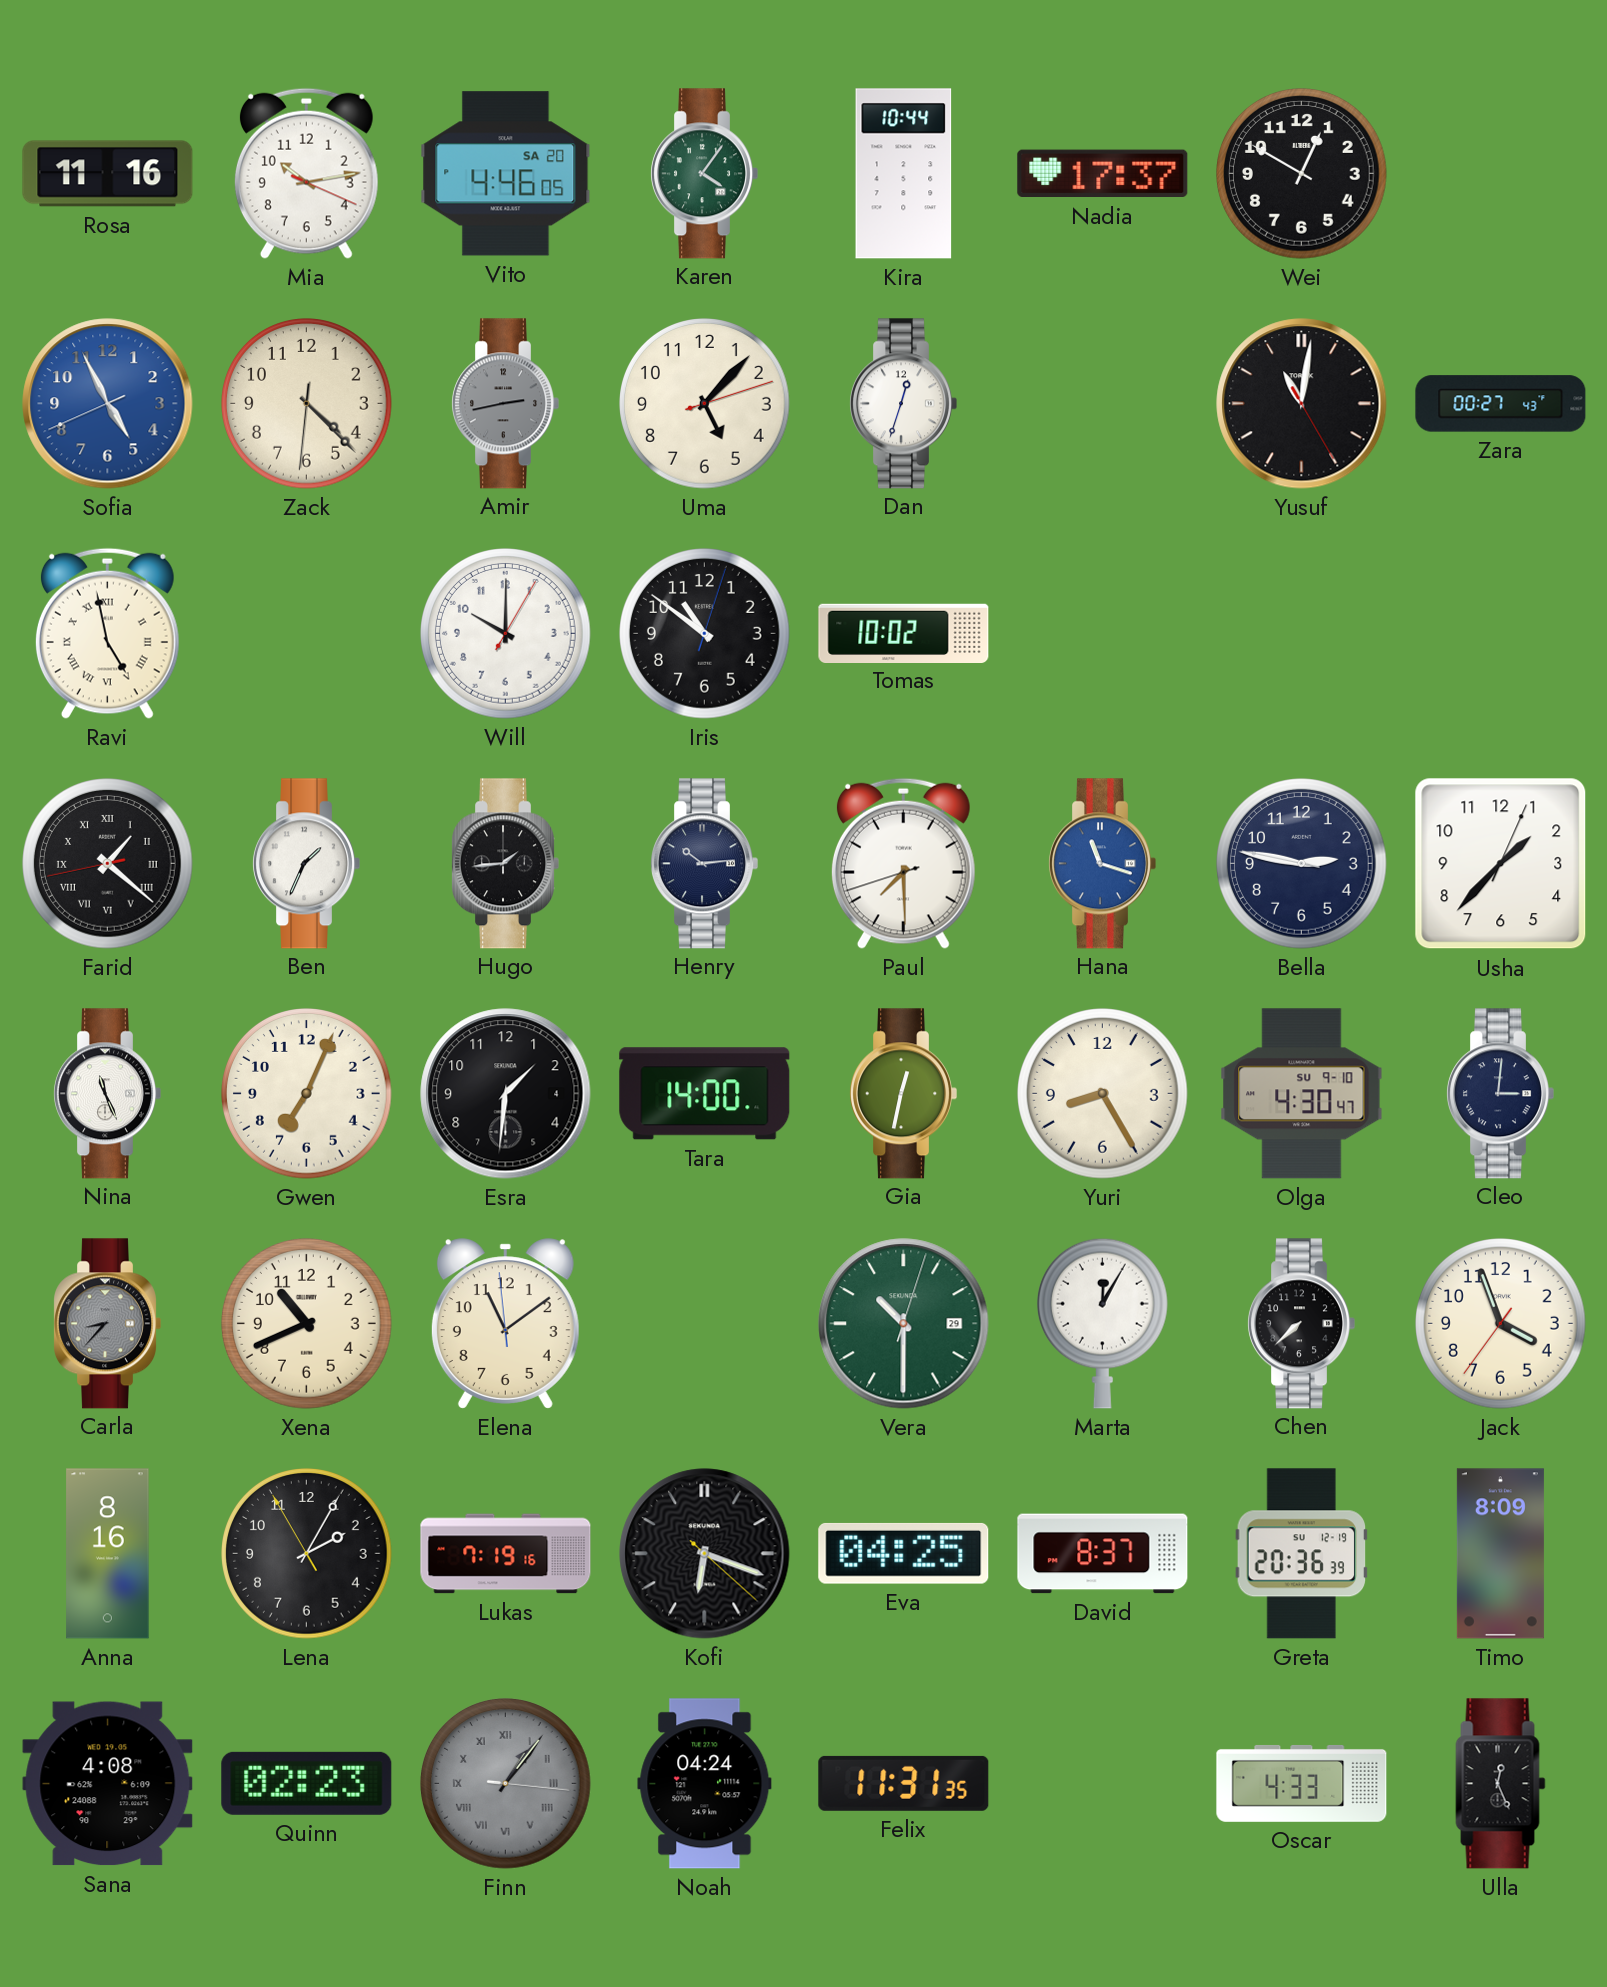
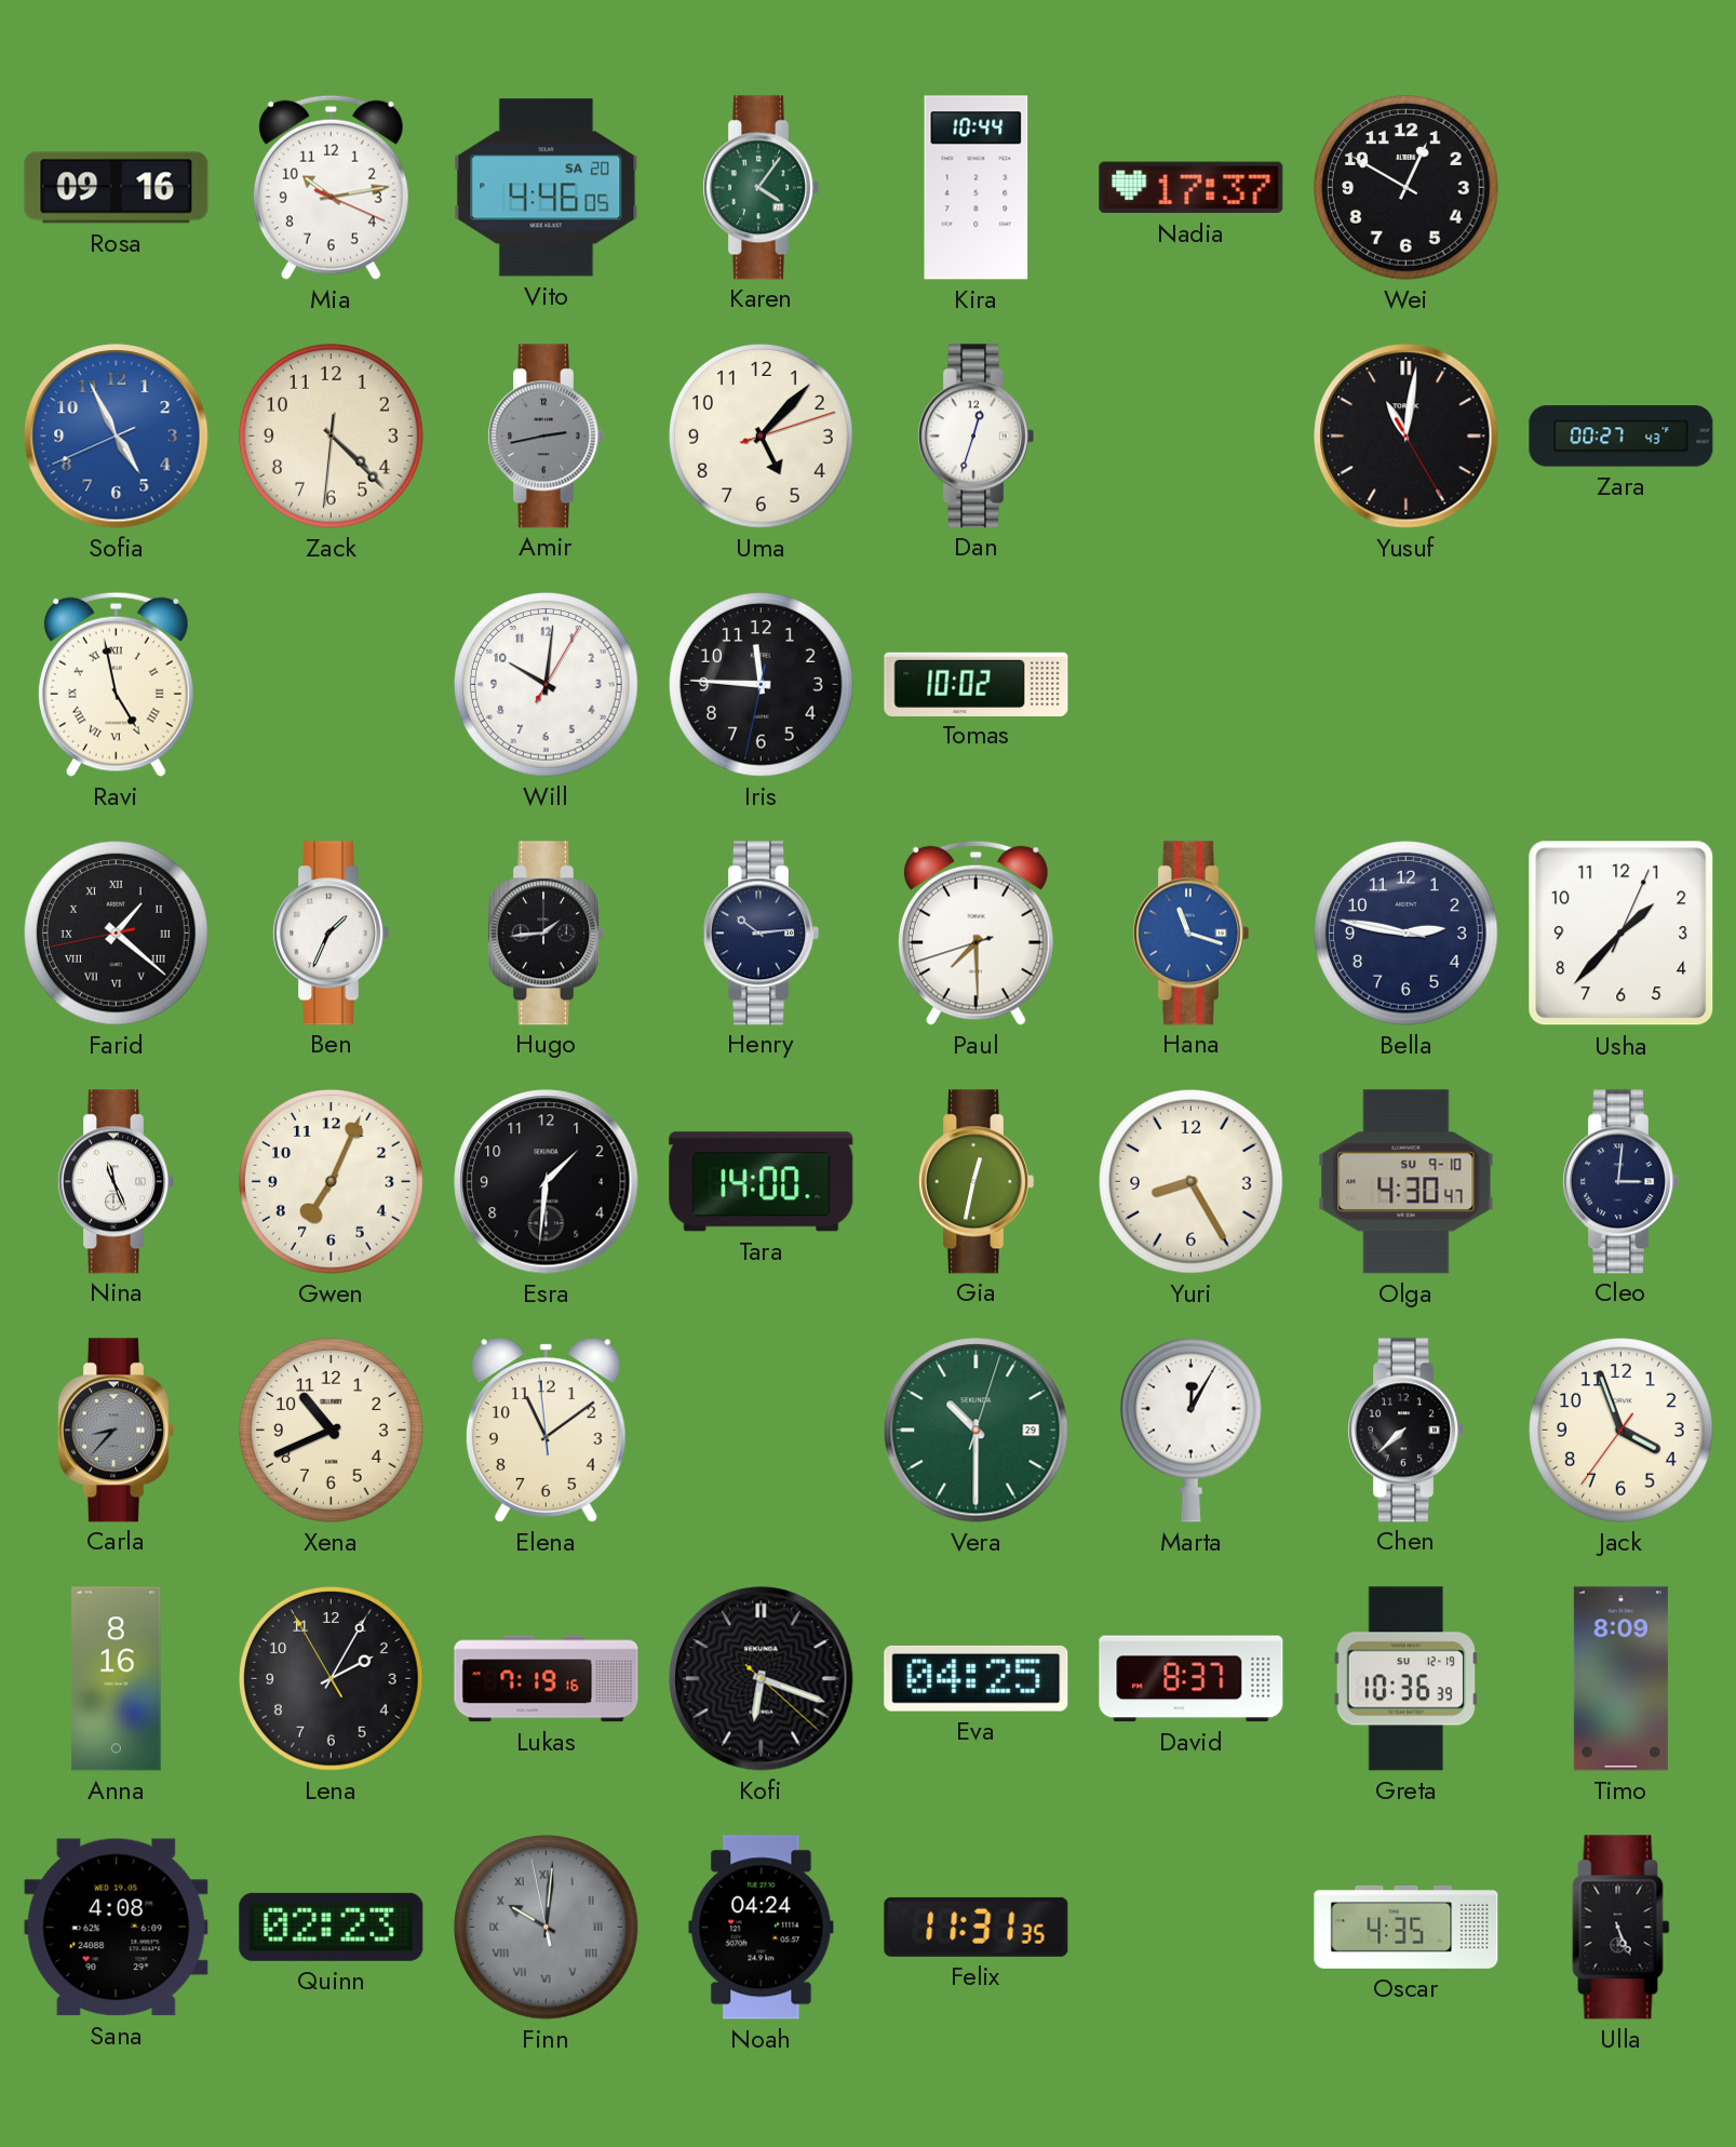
Rosa: 11:16 -> 09:16 (117, 188)
Will: 10:00 -> 10:01 (547, 685)
Iris: 10:51 -> 11:45 (762, 685)
Greta: 20:36 -> 10:36 (1407, 1679)
Finn: 1:06 -> 10:00 (547, 1928)
Oscar: 4:33 -> 4:35 (1407, 1927)
Ulla: 12:26 -> 5:26 (1621, 1928)
